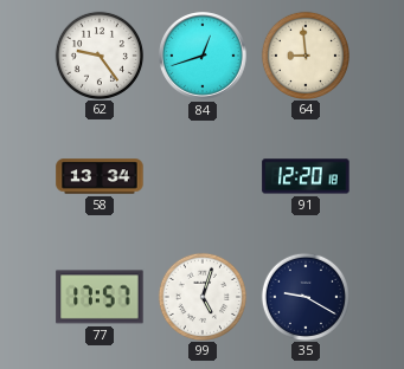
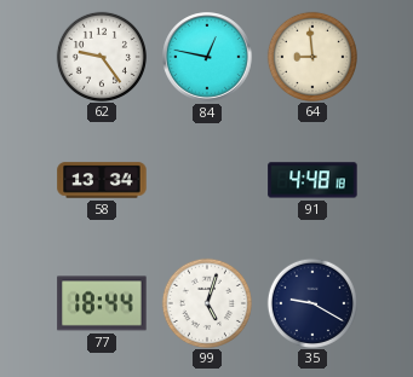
84: 12:42 -> 12:47 (207, 57)
91: 12:20 -> 4:48 (312, 180)
77: 17:57 -> 18:44 (102, 303)
